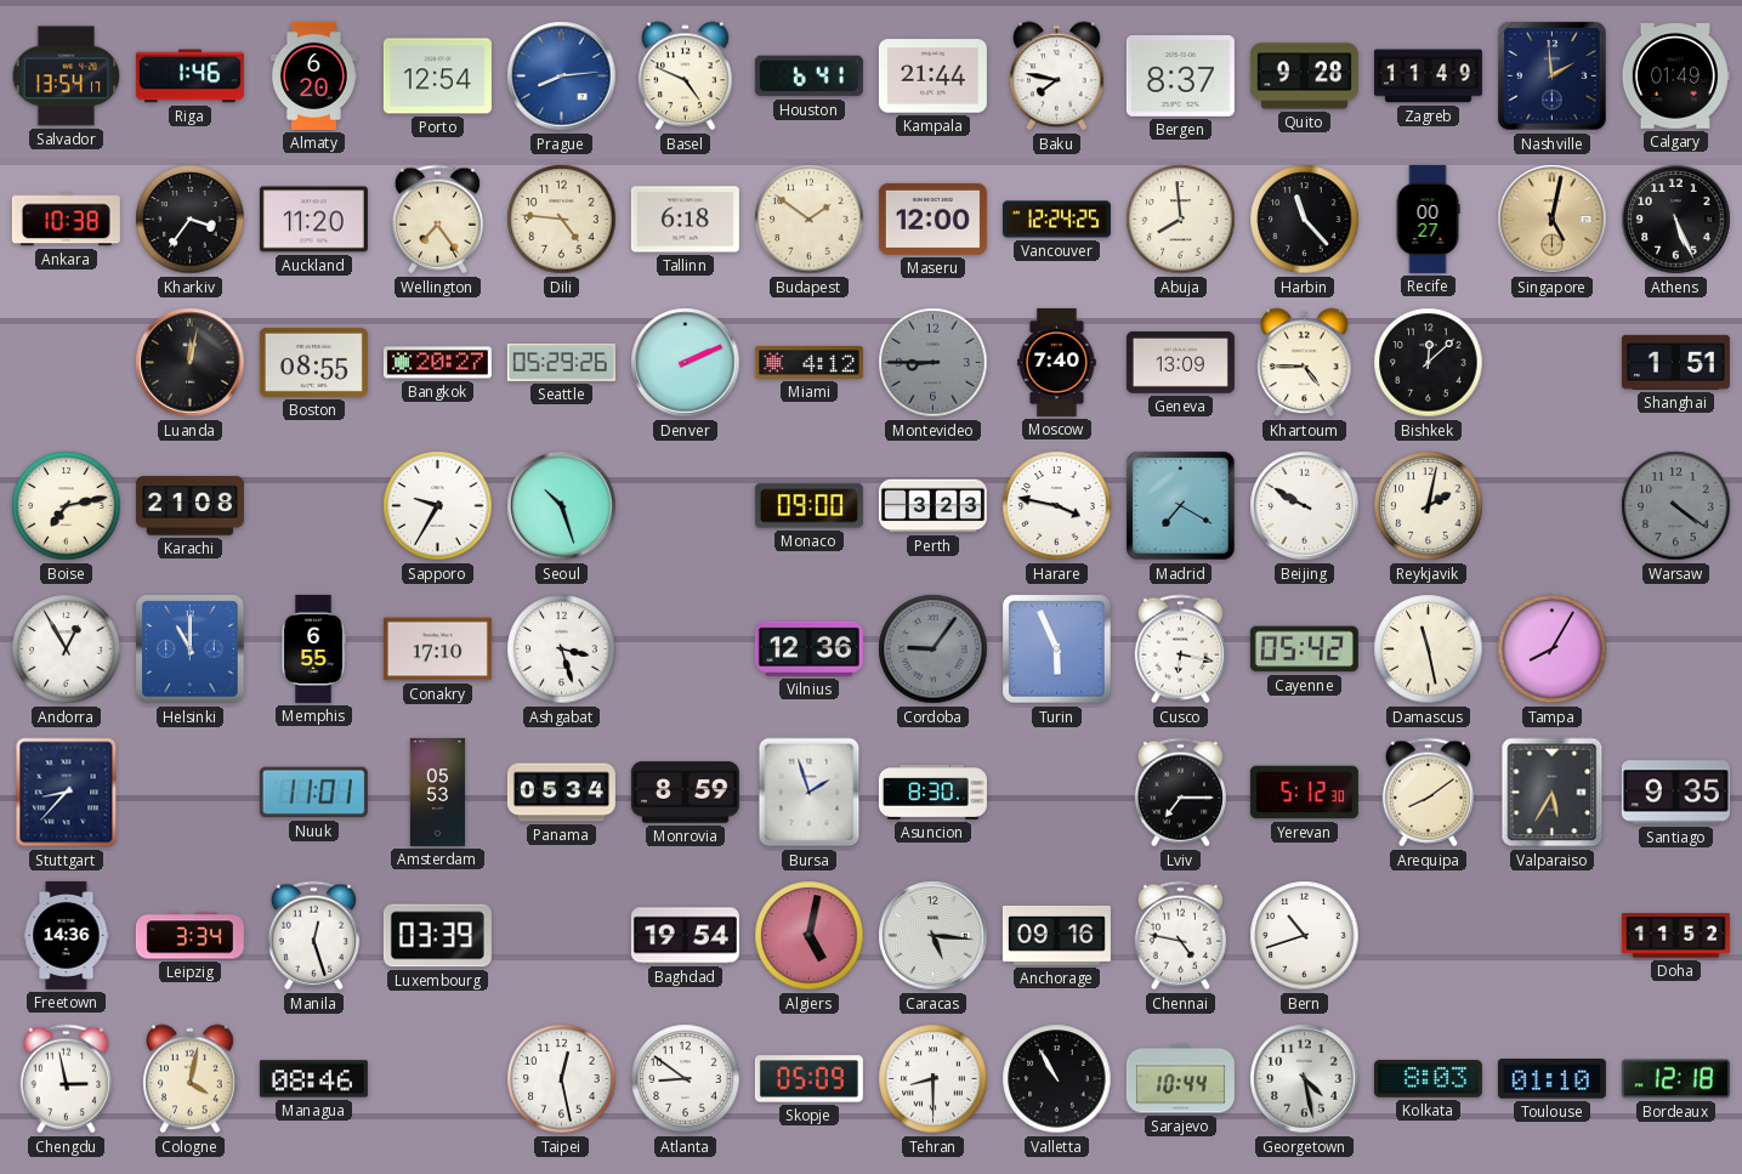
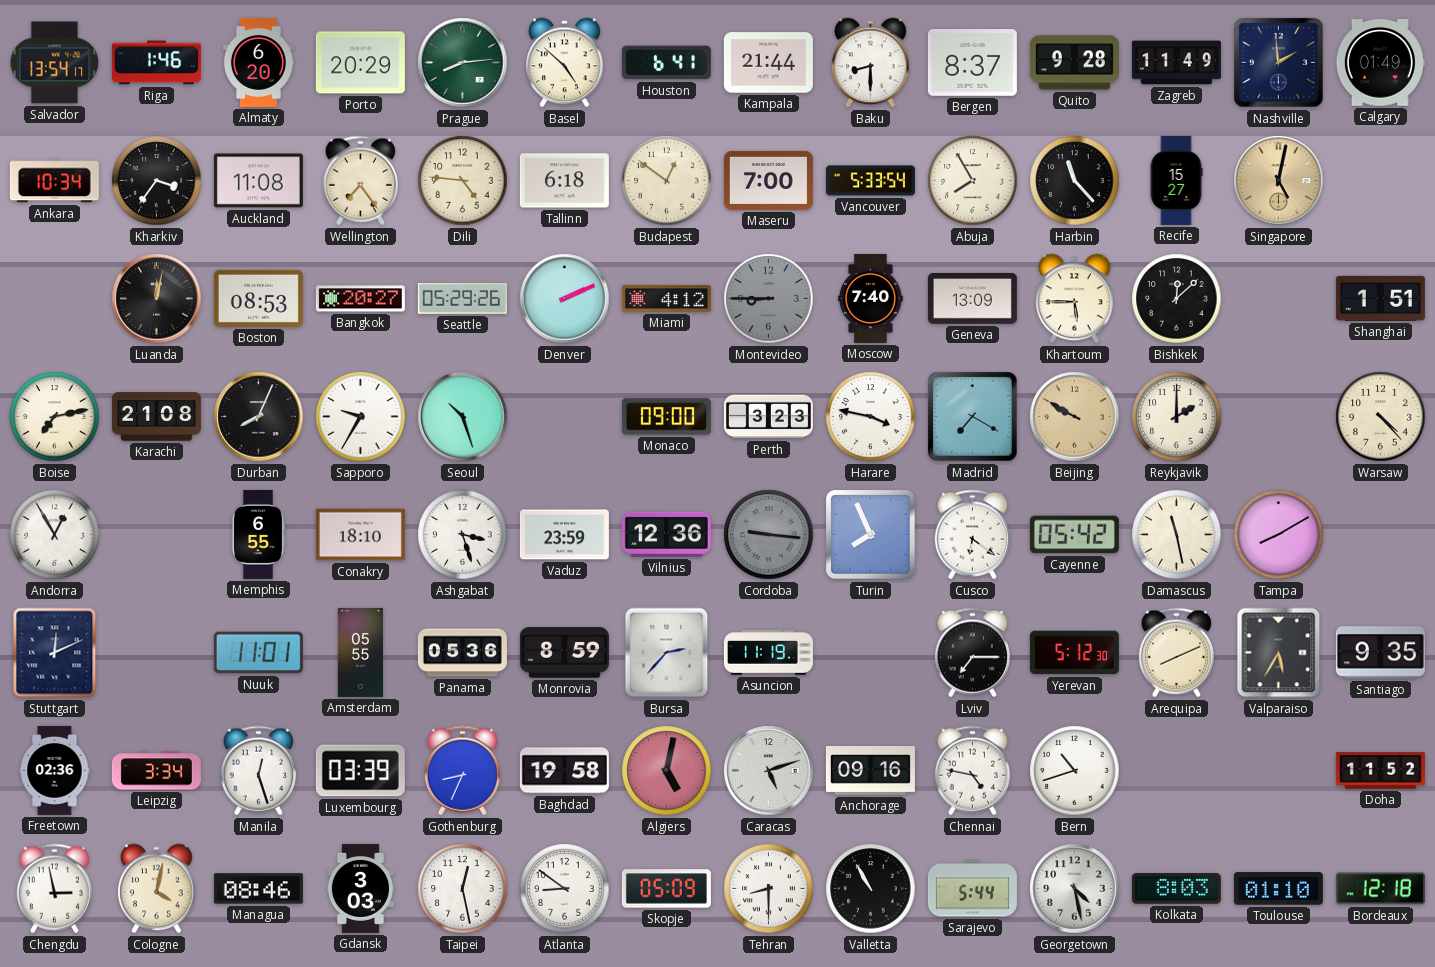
Porto: 12:54 -> 20:29 (360, 63)
Prague dial: blue -> green (463, 63)
Basel: 4:49 -> 4:52 (565, 63)
Baku: 7:47 -> 8:30 (871, 63)
Ankara: 10:38 -> 10:34 (54, 181)
Auckland: 11:20 -> 11:08 (258, 181)
Budapest: 1:51 -> 12:51 (667, 181)
Maseru: 12:00 -> 7:00 (768, 180)
Vancouver: 12:24 -> 5:33 (870, 181)
Abuja: 7:59 -> 7:55 (973, 181)
Recife: 00:27 -> 15:27 (1176, 180)
Athens: 5:26 -> none (1676, 220)
Boston: 08:55 -> 08:53 (258, 298)
Khartoum: 4:45 -> 5:45 (1075, 299)
Durban: none -> 8:04 (259, 417)
Beijing dial: white -> champagne (1075, 417)
Reykjavik: 2:02 -> 2:00 (1177, 417)
Warsaw: 4:21 -> 4:23 (1381, 417)
Warsaw dial: grey -> cream (1381, 417)
Helsinki: 11:00 -> none (191, 650)
Conakry: 17:10 -> 18:10 (360, 535)
Vaduz: none -> 23:59 (564, 535)
Cordoba: 9:06 -> 9:16 (769, 535)
Turin: 5:56 -> 7:56 (871, 535)
Cusco: 6:17 -> 6:21 (972, 535)
Tampa: 8:05 -> 8:10 (1279, 535)
Stuttgart: 8:37 -> 12:11 (55, 653)
Amsterdam: 05:53 -> 05:55 (360, 652)
Panama: 05:34 -> 05:36 (462, 653)
Bursa: 1:57 -> 2:37 (667, 653)
Asuncion: 8:30 -> 11:19 (768, 653)
Arequipa: 8:09 -> 8:11 (1176, 653)
Freetown: 14:36 -> 02:36 (55, 770)
Gothenburg: none -> 8:34 (462, 771)
Baghdad: 19:54 -> 19:58 (564, 771)
Caracas: 5:16 -> 5:12 (769, 771)
Gdansk: none -> 3:03 (360, 888)
Sarajevo: 10:44 -> 5:44 (972, 889)
